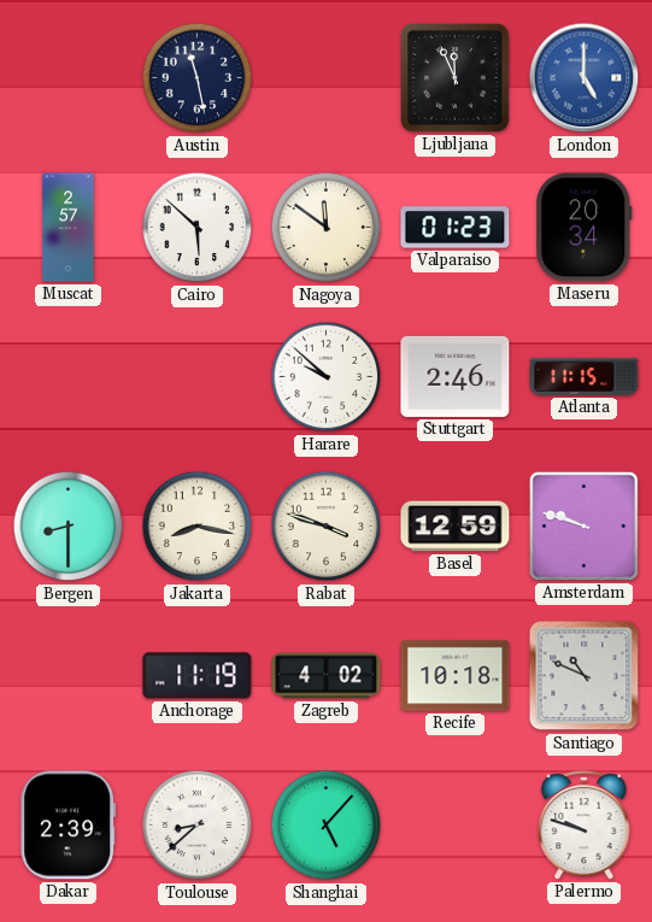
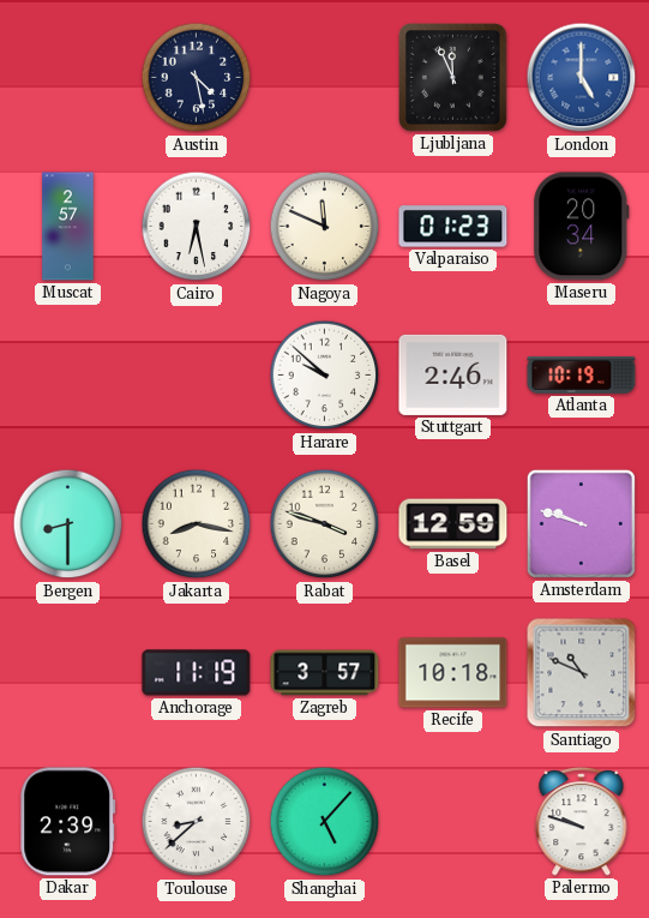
Austin: 11:28 -> 4:28 (197, 78)
Cairo: 5:52 -> 6:28 (197, 227)
Nagoya: 11:51 -> 11:49 (325, 227)
Atlanta: 11:15 -> 10:19 (582, 374)
Zagreb: 4:02 -> 3:57 (325, 673)
